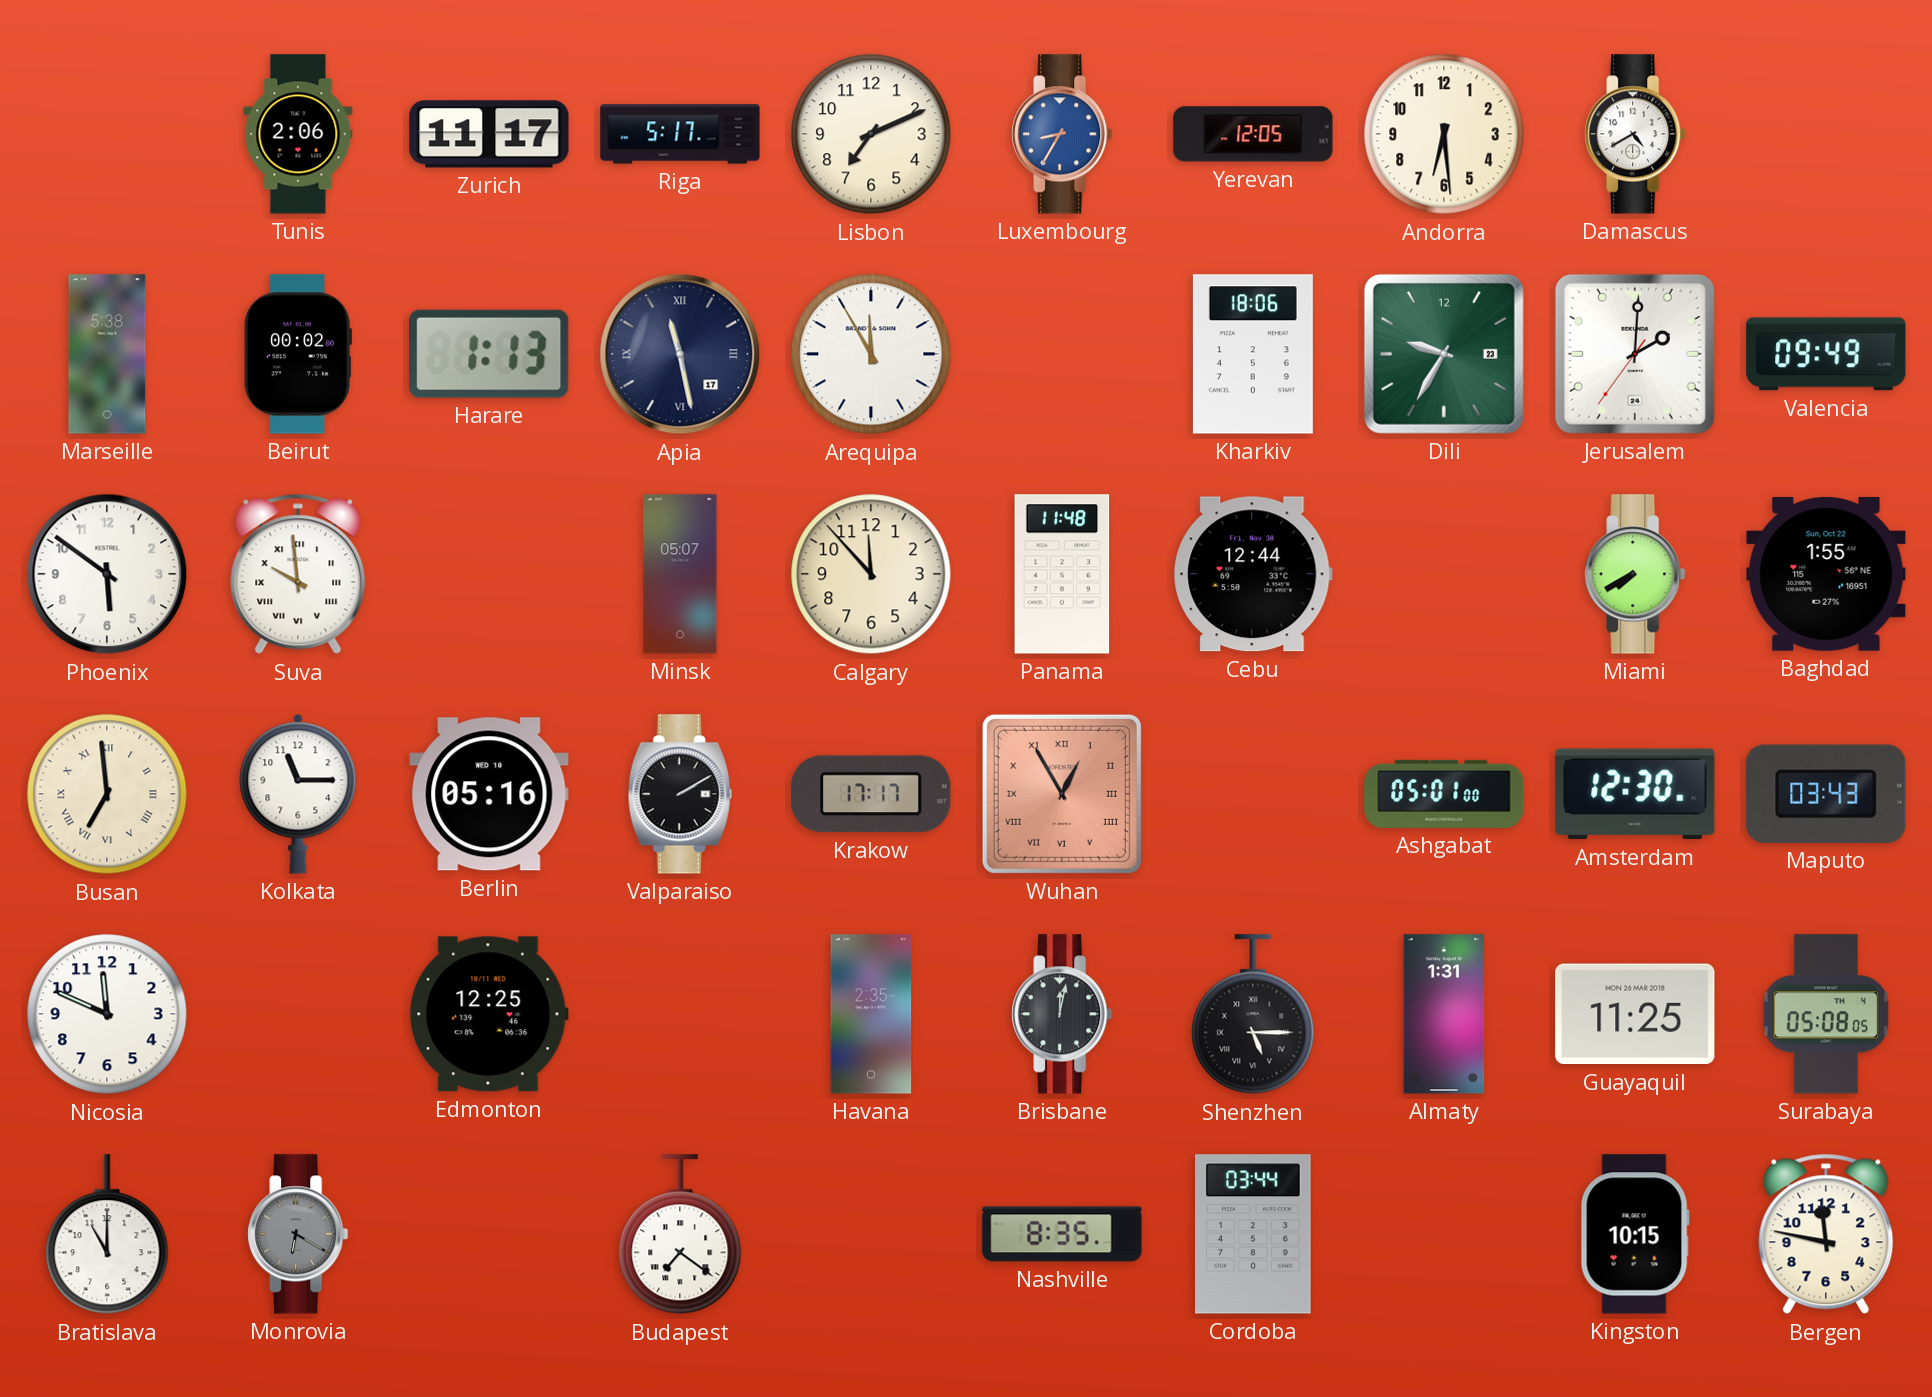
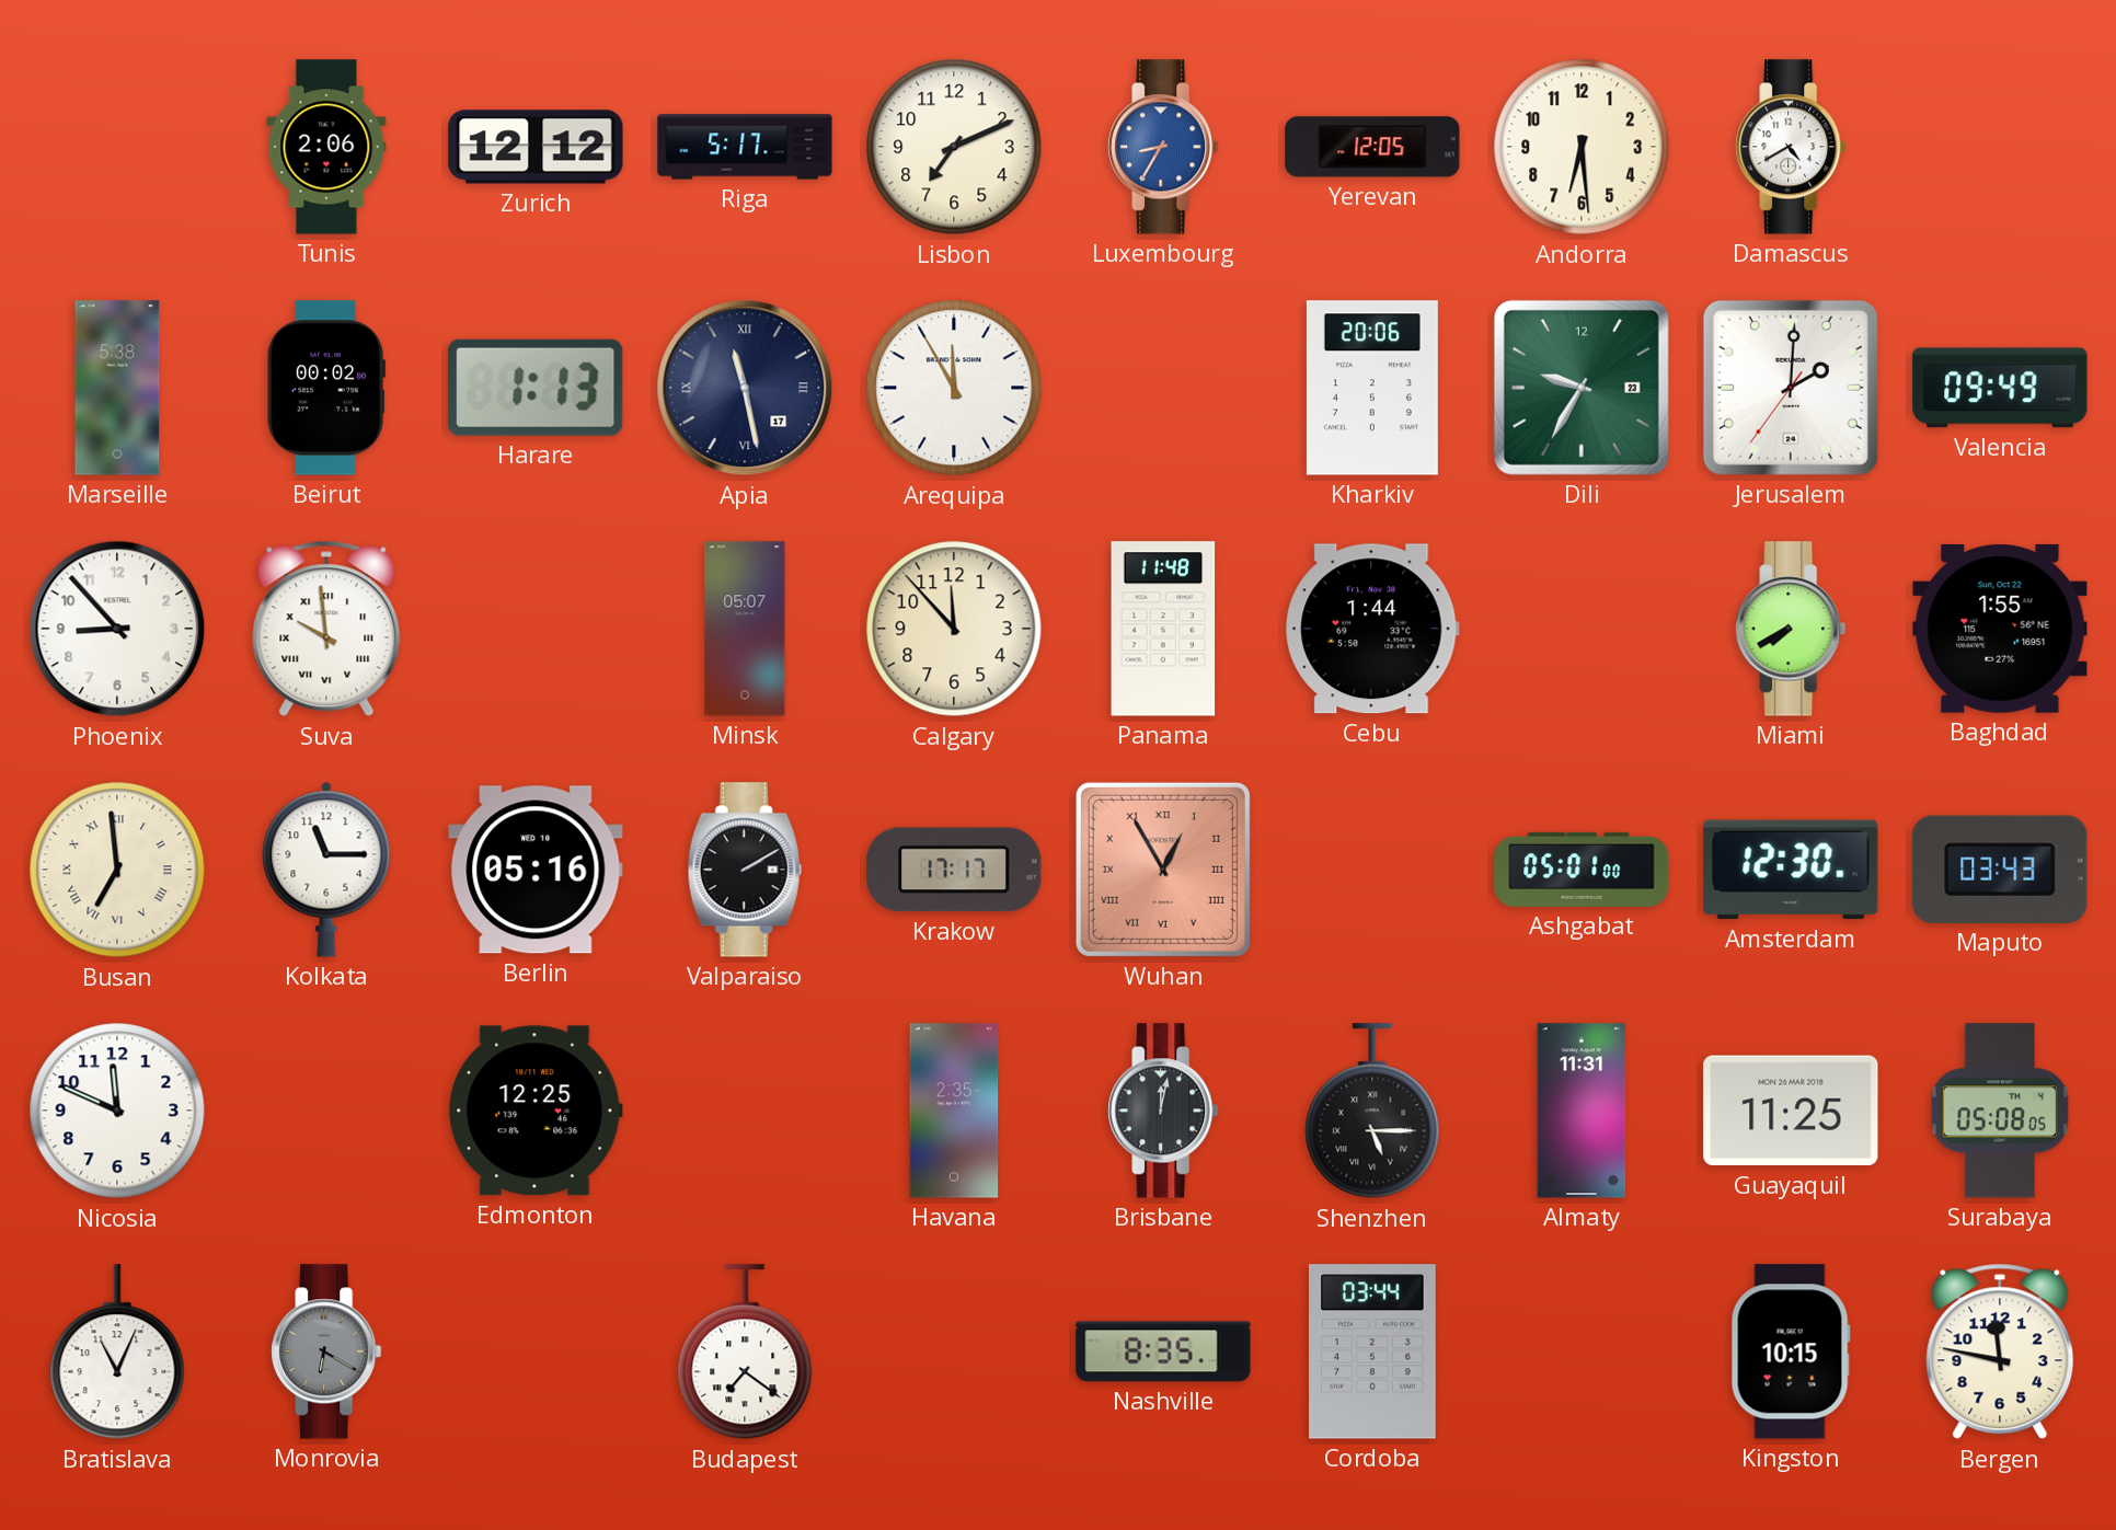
Zurich: 11:17 -> 12:12 (536, 147)
Kharkiv: 18:06 -> 20:06 (1372, 388)
Phoenix: 5:51 -> 8:53 (117, 629)
Cebu: 12:44 -> 1:44 (1372, 629)
Almaty: 1:31 -> 11:31 (1582, 1111)
Bratislava: 11:00 -> 11:04 (117, 1353)
